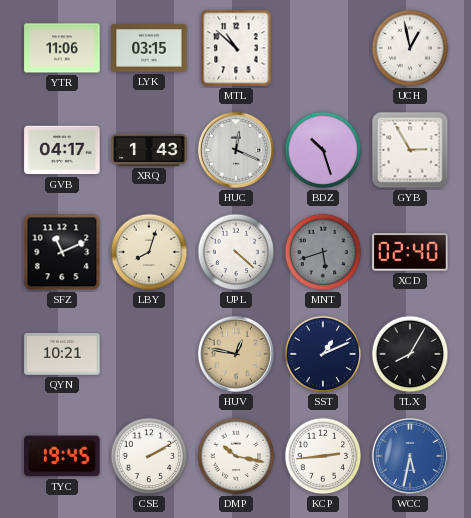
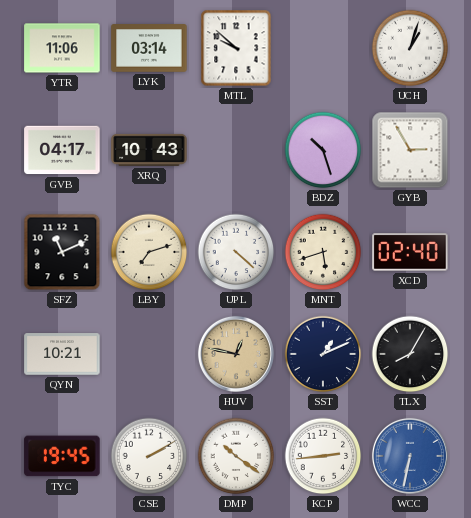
LYK: 03:15 -> 03:14 (149, 48)
MTL: 10:52 -> 9:52 (236, 48)
UCH: 12:58 -> 1:03 (410, 48)
XRQ: 1:43 -> 10:43 (149, 150)
HUC: 12:19 -> none (236, 150)
LBY: 8:03 -> 7:12 (149, 252)
MNT dial: grey -> cream (323, 252)
DMP: 10:17 -> 10:21 (236, 456)
WCC: 5:32 -> 6:32 (410, 456)
